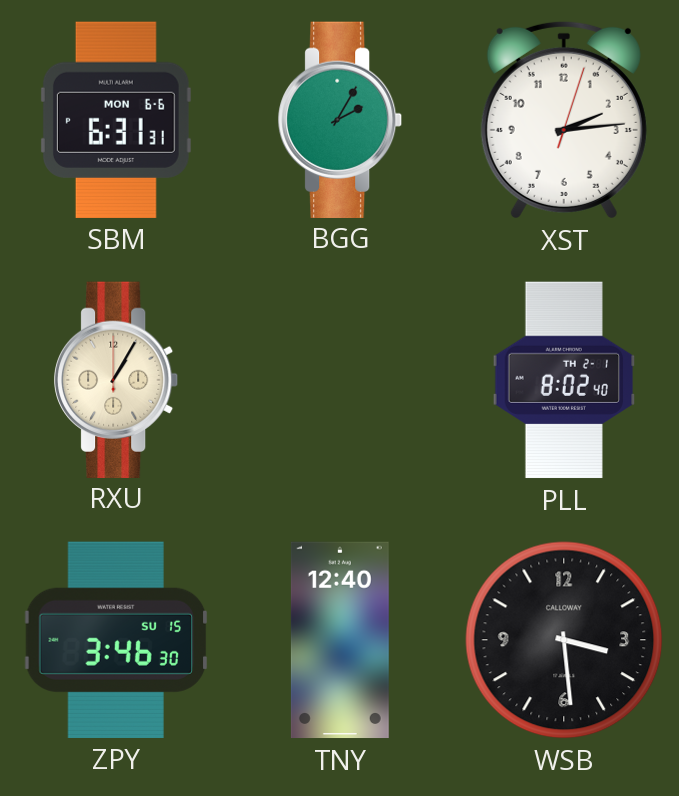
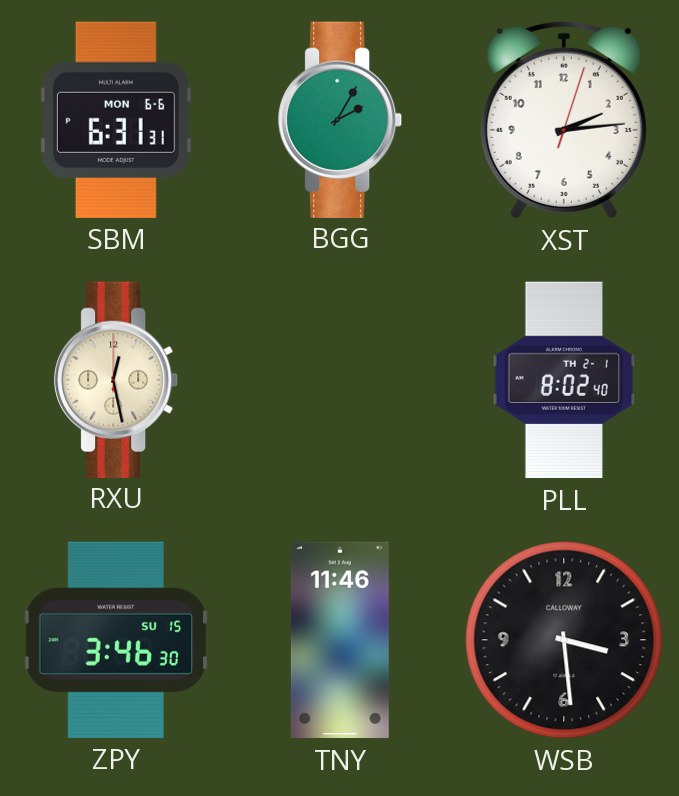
RXU: 1:05 -> 12:28 (117, 379)
TNY: 12:40 -> 11:46 (340, 640)
